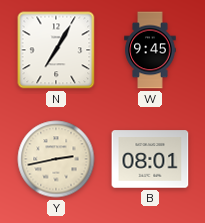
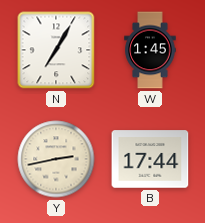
W: 9:45 -> 1:45 (150, 50)
B: 08:01 -> 17:44 (150, 159)
